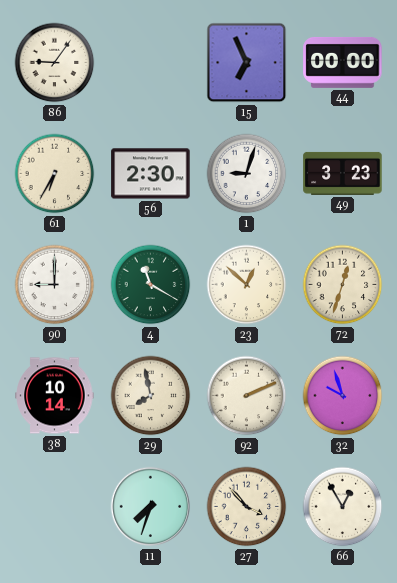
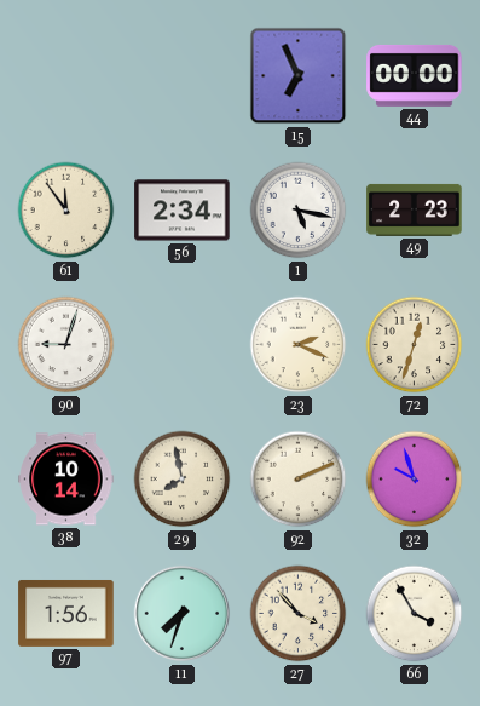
86: 9:06 -> none (55, 63)
61: 6:35 -> 11:54 (66, 211)
56: 2:30 -> 2:34 (183, 211)
1: 9:03 -> 5:17 (299, 211)
49: 3:23 -> 2:23 (415, 209)
90: 9:00 -> 9:03 (66, 345)
4: 11:20 -> none (151, 285)
23: 12:52 -> 2:19 (299, 345)
97: none -> 1:56 (66, 613)
66: 12:55 -> 3:55 (415, 614)
